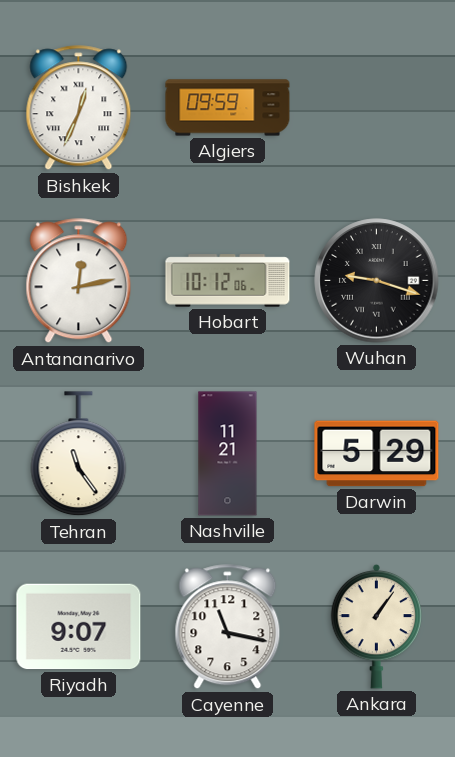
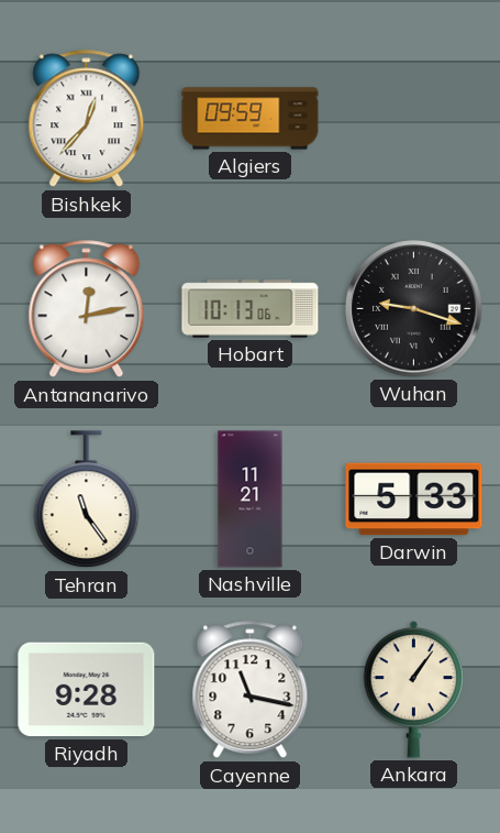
Bishkek: 12:34 -> 12:37 (87, 119)
Hobart: 10:12 -> 10:13 (251, 309)
Darwin: 5:29 -> 5:33 (414, 500)
Riyadh: 9:07 -> 9:28 (87, 690)
